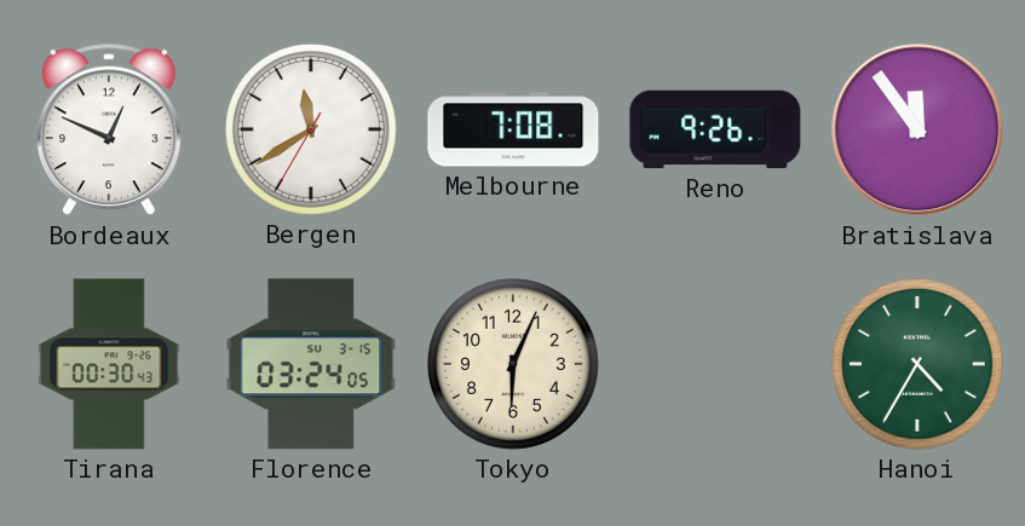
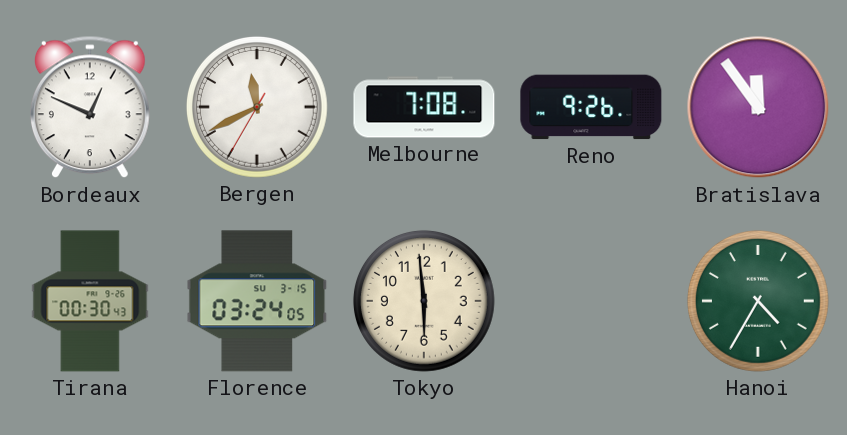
Bergen: 11:39 -> 11:40 (257, 107)
Tokyo: 6:04 -> 5:59 (424, 301)
